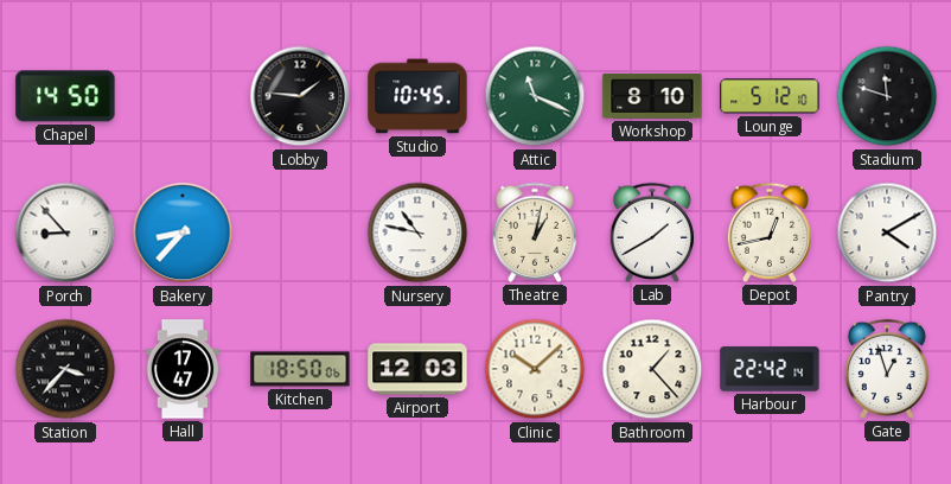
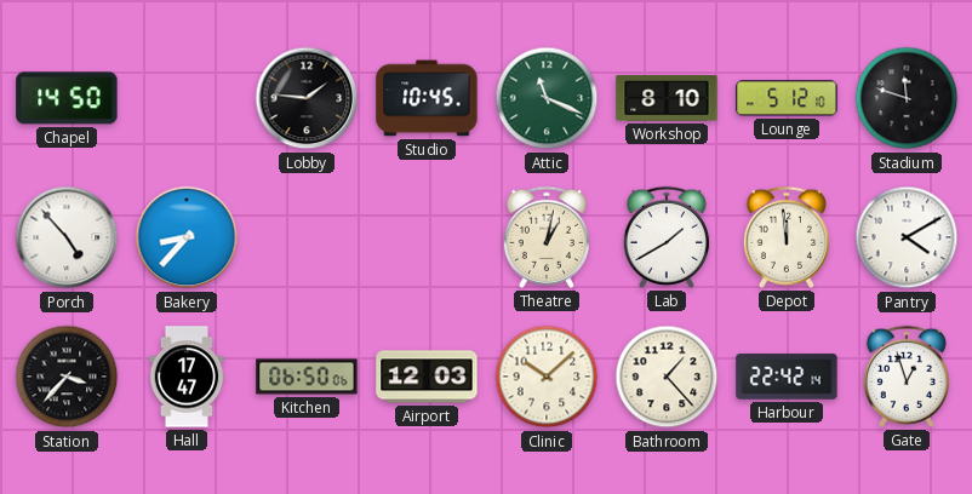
Porch: 8:53 -> 4:53 (67, 237)
Nursery: 10:47 -> none (417, 233)
Depot: 12:43 -> 11:59 (785, 237)
Kitchen: 18:50 -> 06:50 (307, 377)
